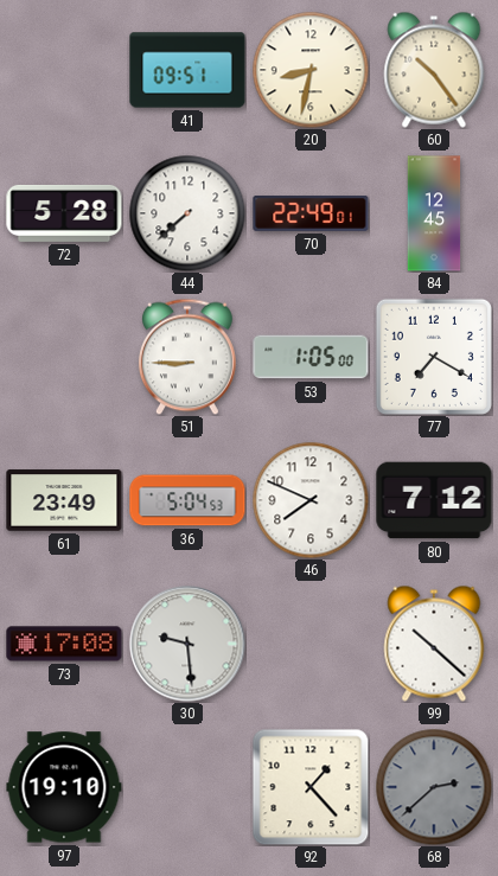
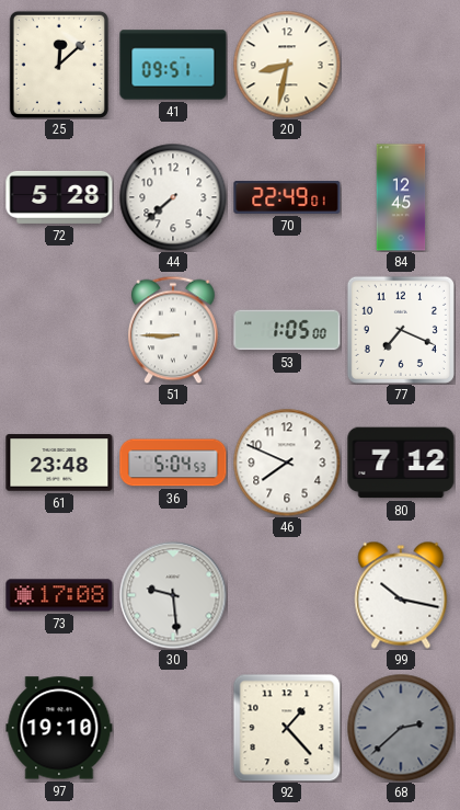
25: none -> 12:08 (59, 65)
60: 10:24 -> none (434, 70)
77: 7:20 -> 7:19 (401, 330)
61: 23:49 -> 23:48 (59, 463)
99: 10:22 -> 10:17 (401, 595)
